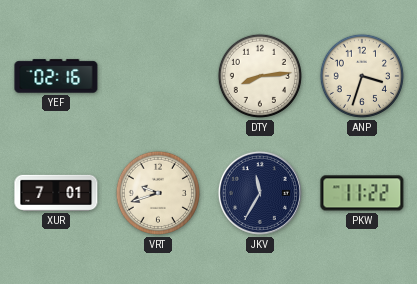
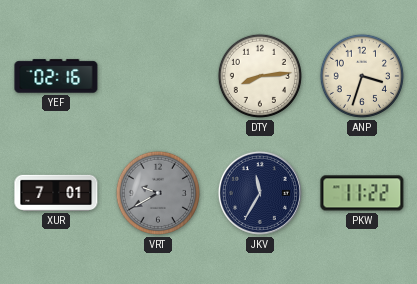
VRT: 9:42 -> 9:40 (158, 193)
VRT dial: cream -> grey (158, 193)
